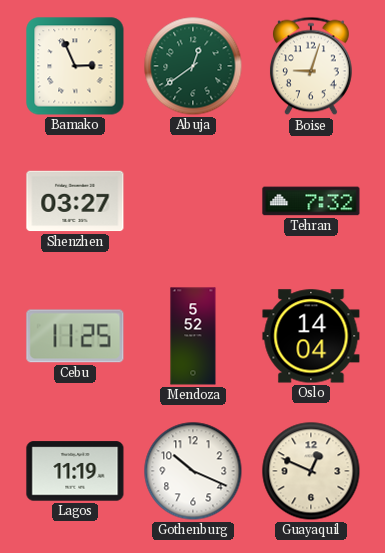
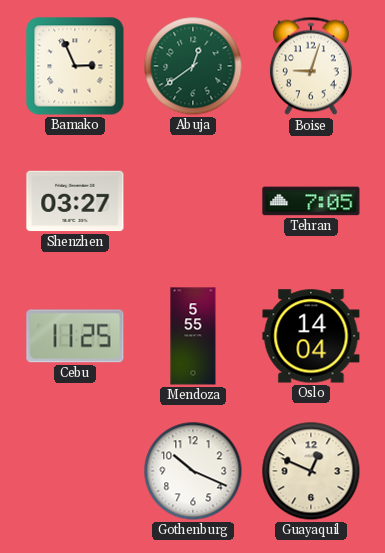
Tehran: 7:32 -> 7:05 (311, 201)
Mendoza: 5:52 -> 5:55 (193, 336)
Lagos: 11:19 -> none (75, 471)
